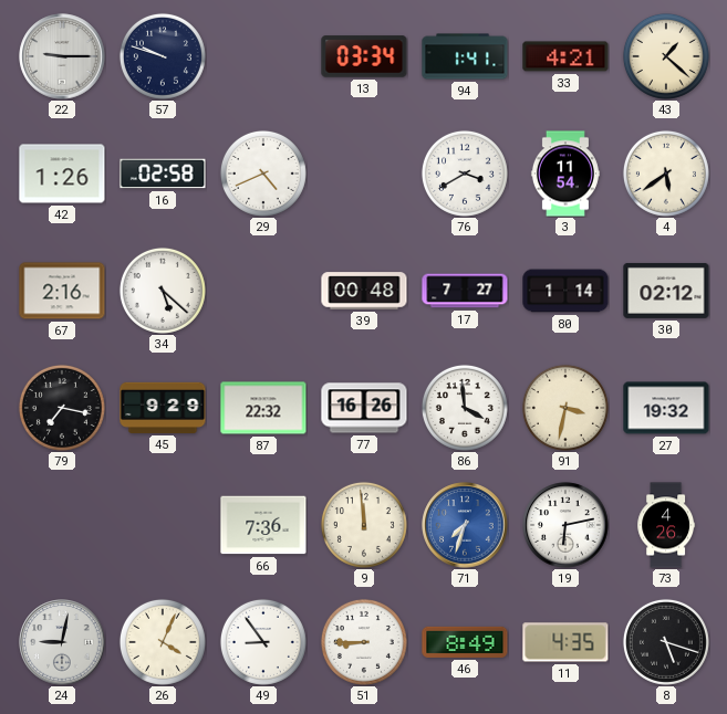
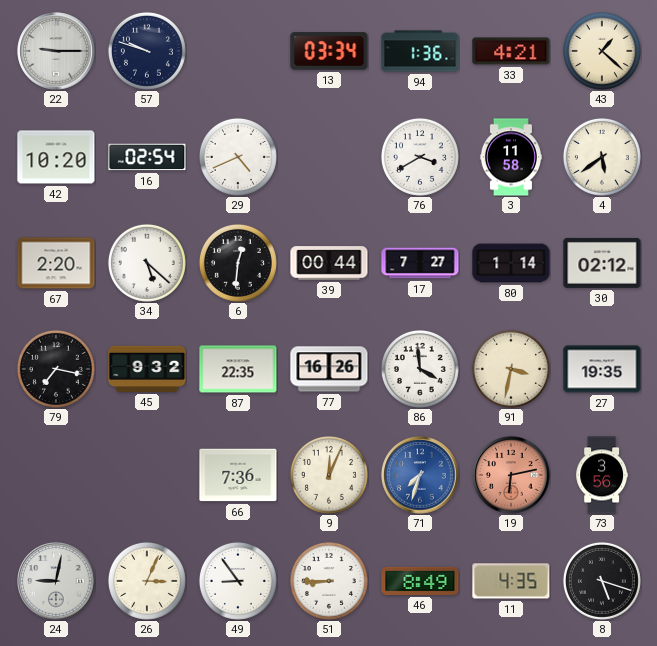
94: 1:41 -> 1:36 (420, 51)
42: 1:26 -> 10:20 (56, 157)
16: 02:58 -> 02:54 (147, 157)
3: 11:54 -> 11:58 (511, 157)
67: 2:16 -> 2:20 (56, 263)
6: none -> 12:31 (238, 263)
39: 00:48 -> 00:44 (329, 263)
45: 9:29 -> 9:32 (147, 369)
87: 22:32 -> 22:35 (238, 369)
27: 19:32 -> 19:35 (602, 369)
9: 11:59 -> 12:04 (329, 475)
19 dial: white -> salmon (511, 475)
73: 4:26 -> 3:56 (602, 475)
26: 4:04 -> 3:04 (147, 581)
